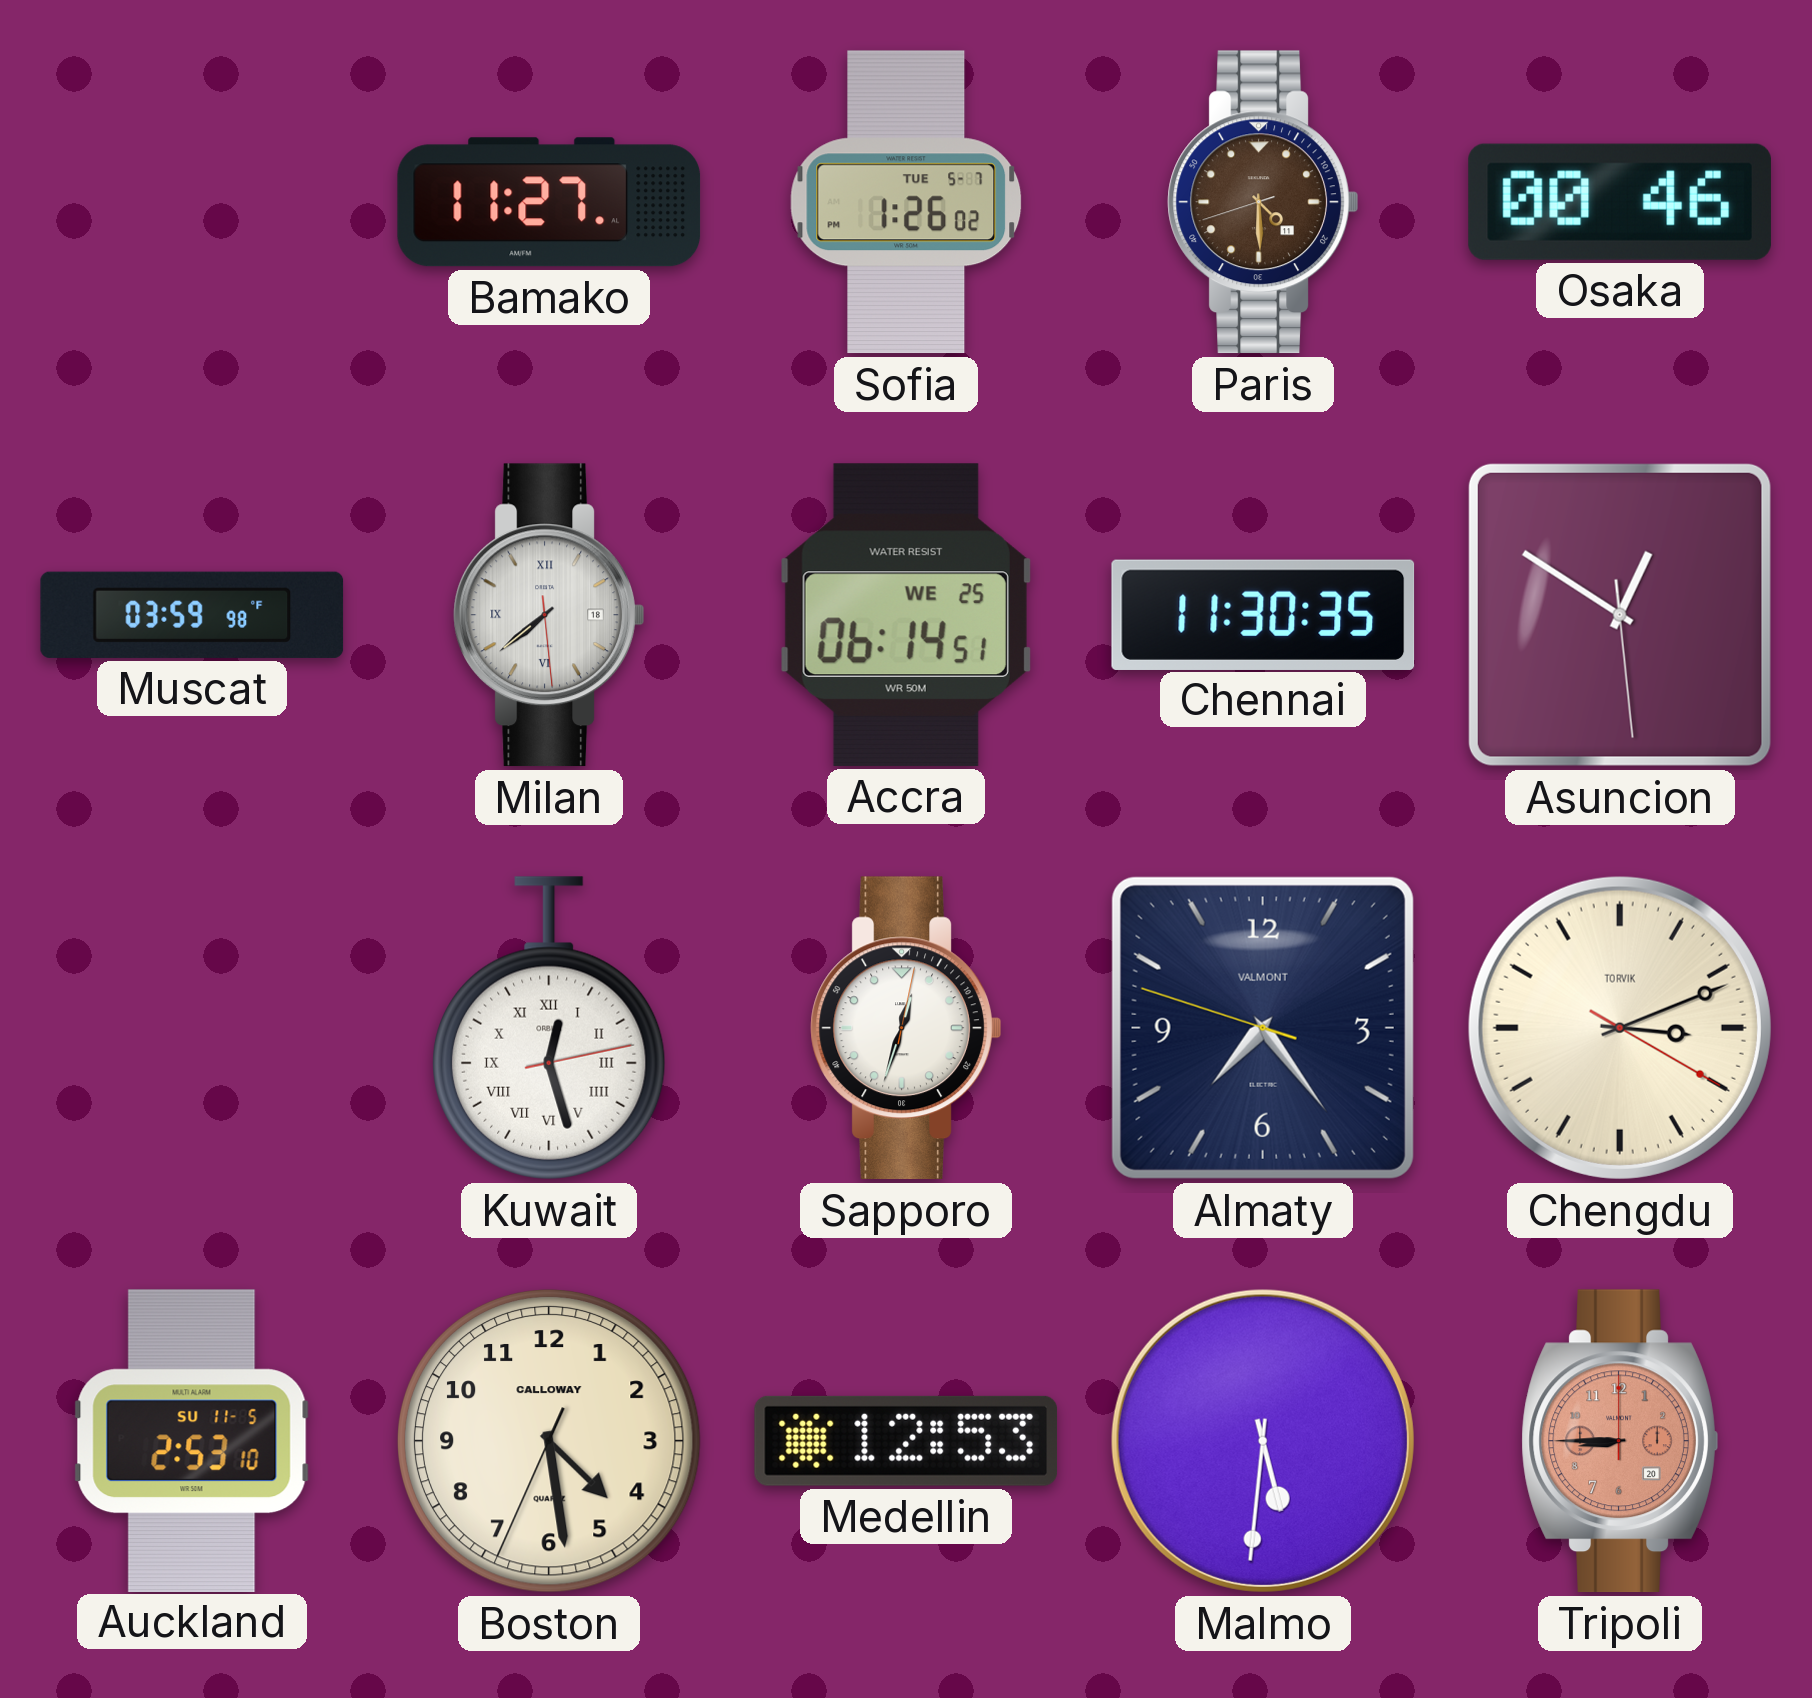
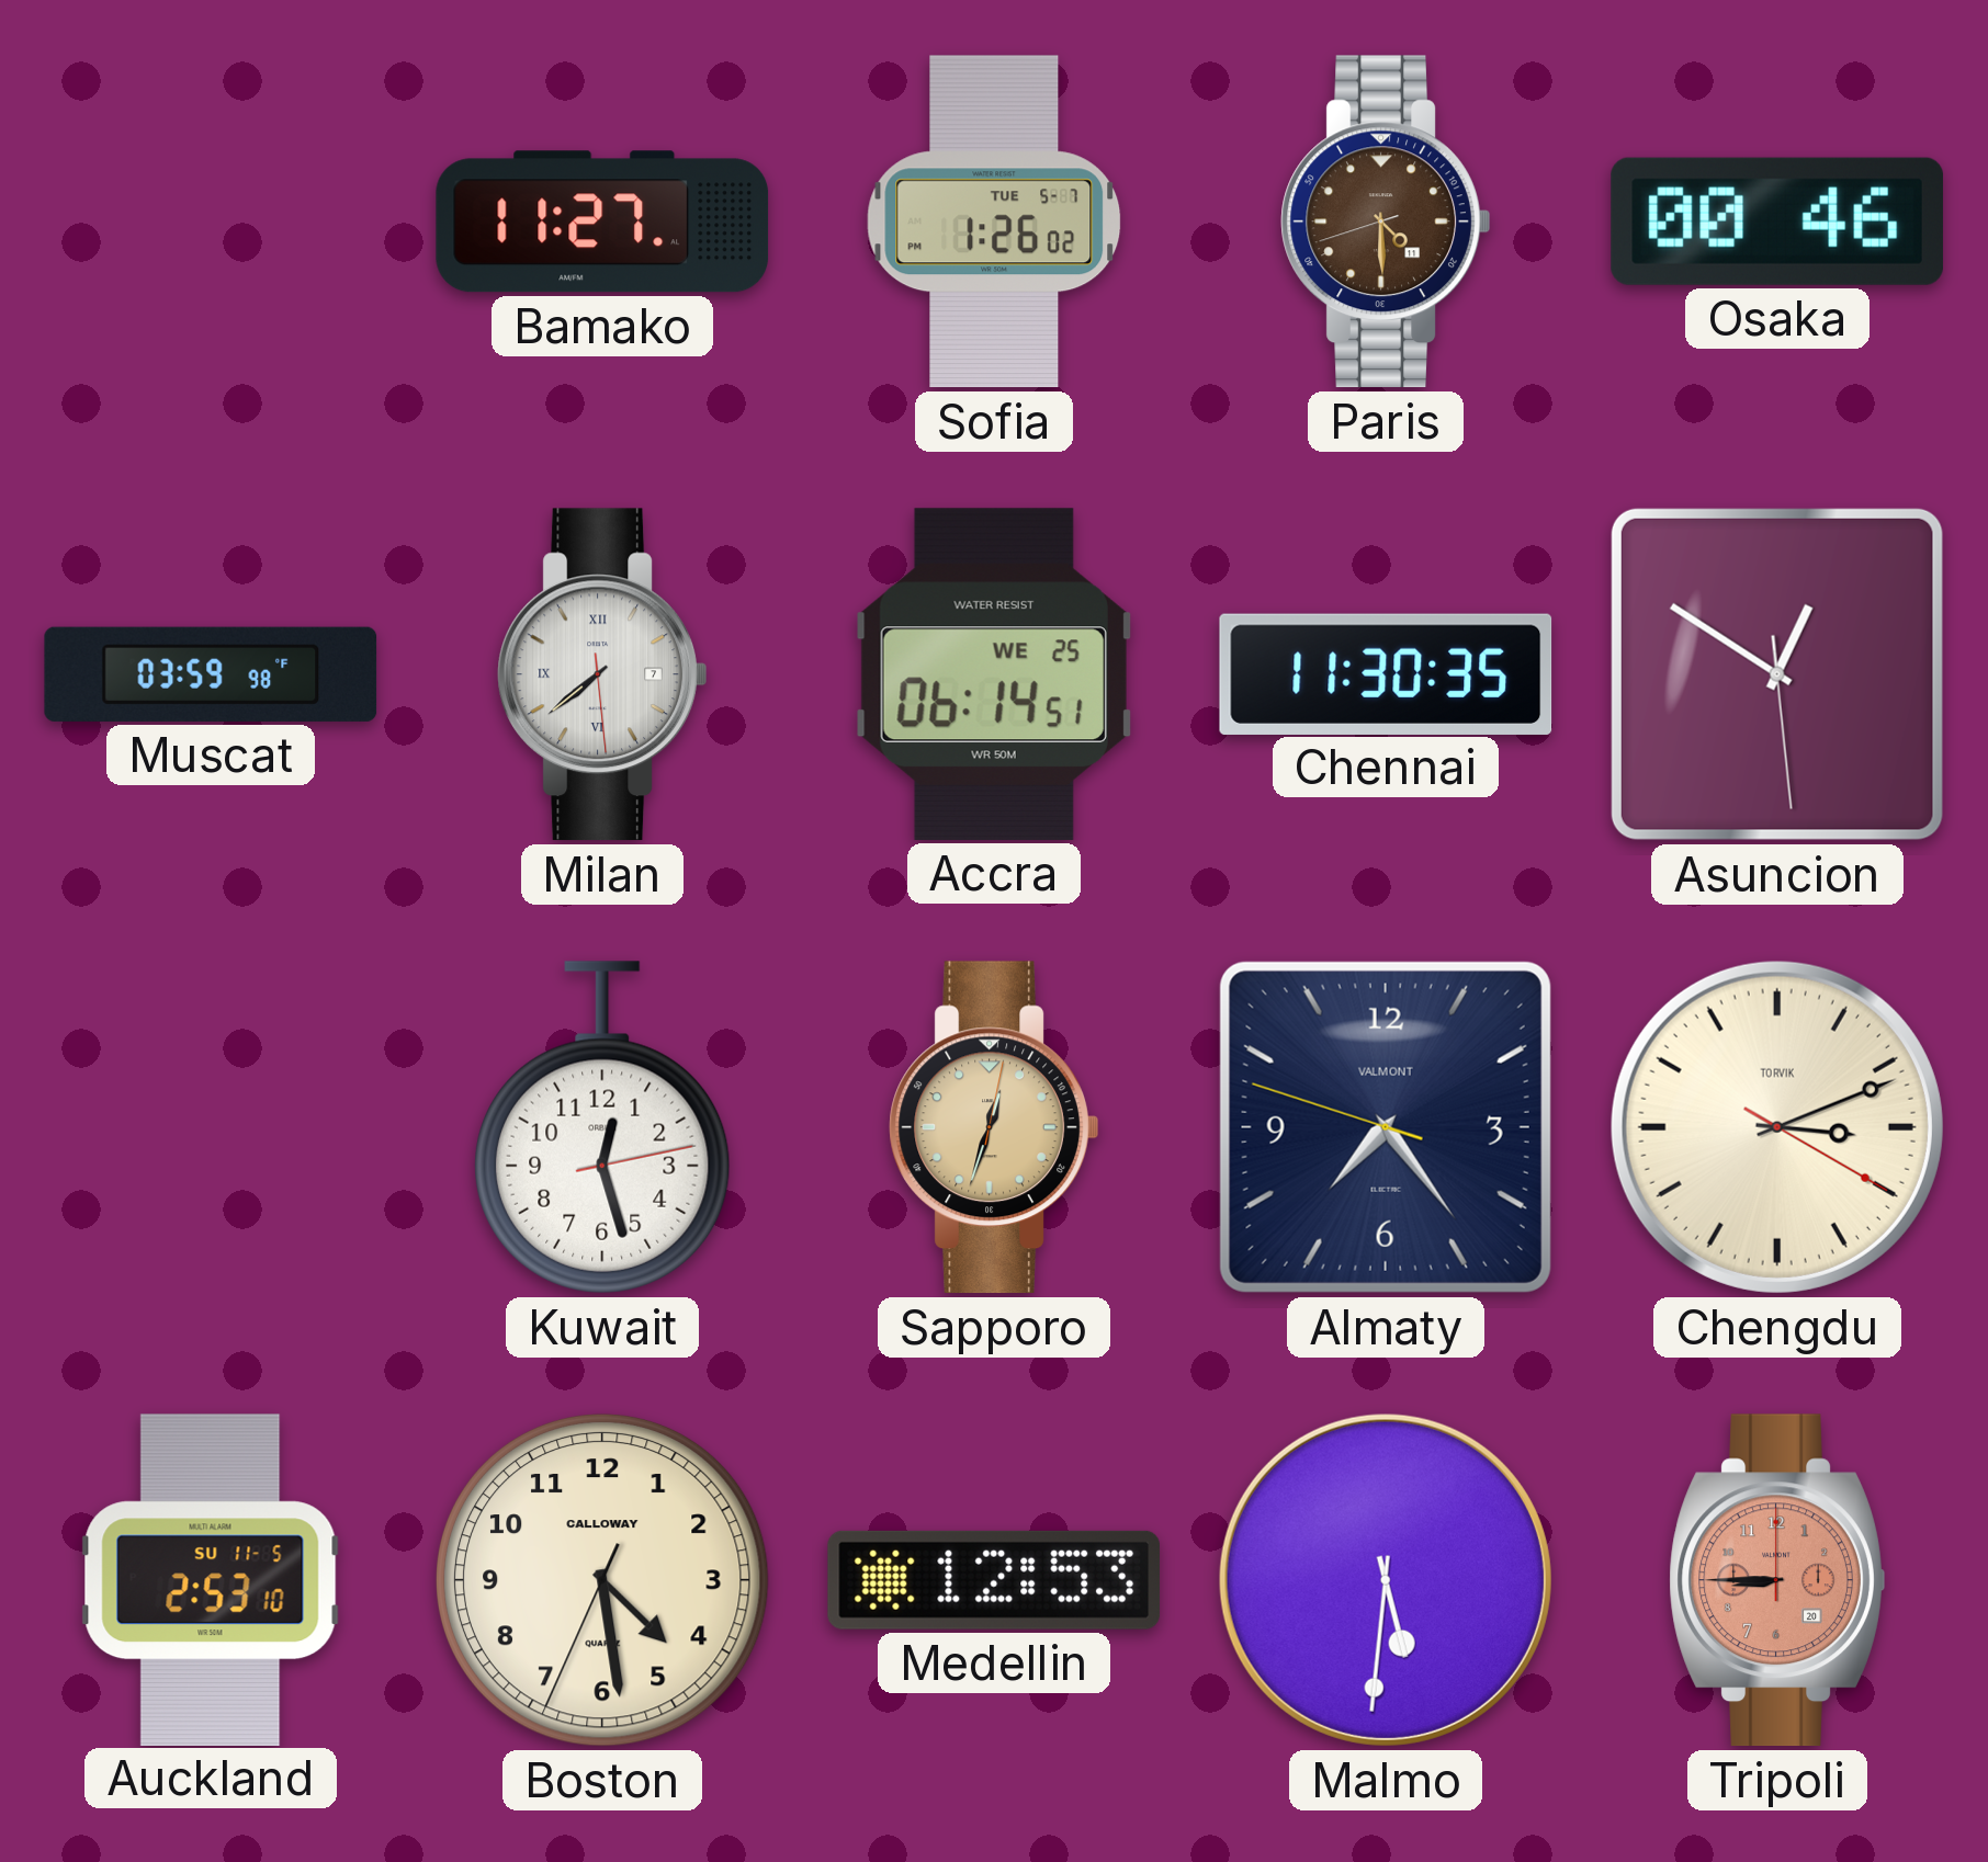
Milan date: 18 -> 7 (602, 674)
Kuwait numerals: Roman -> Arabic (603, 1127)
Sapporo dial: white -> champagne (994, 1127)
